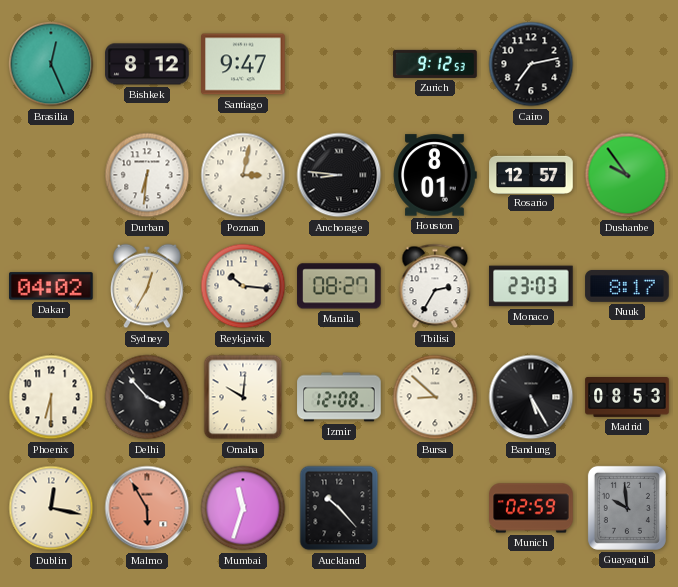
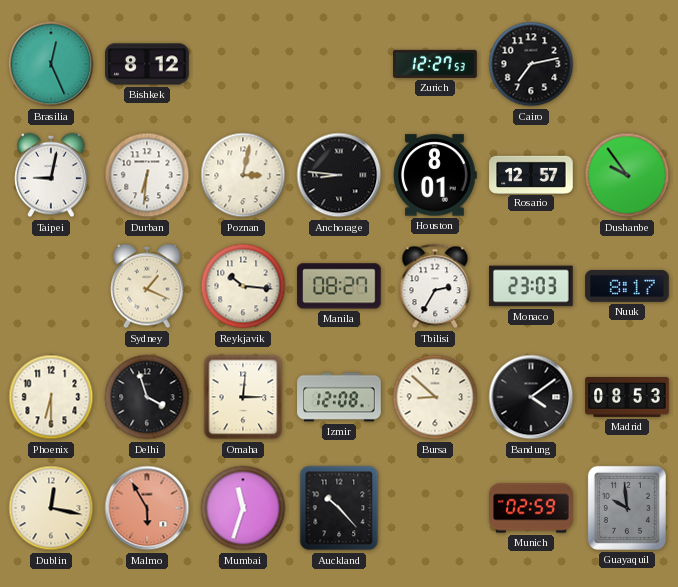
Santiago: 9:47 -> none (243, 64)
Zurich: 9:12 -> 12:27 (435, 64)
Taipei: none -> 9:02 (51, 175)
Dakar: 04:02 -> none (51, 286)
Sydney: 12:35 -> 1:19 (147, 286)
Delhi: 3:53 -> 3:57 (147, 397)
Omaha: 10:01 -> 3:01 (243, 397)
Bandung: 5:25 -> 4:09 (531, 397)
